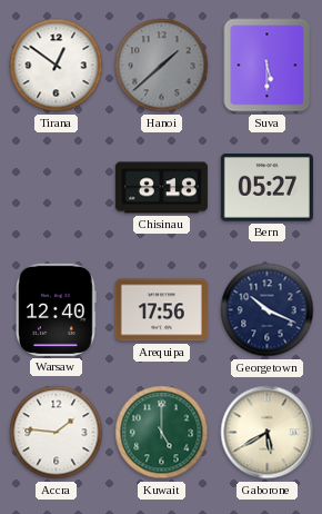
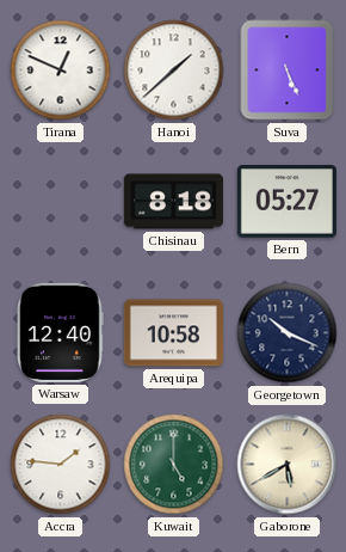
Tirana: 12:51 -> 12:49 (61, 70)
Hanoi dial: grey -> white (174, 70)
Suva: 5:30 -> 5:26 (288, 70)
Arequipa: 17:56 -> 10:58 (173, 333)
